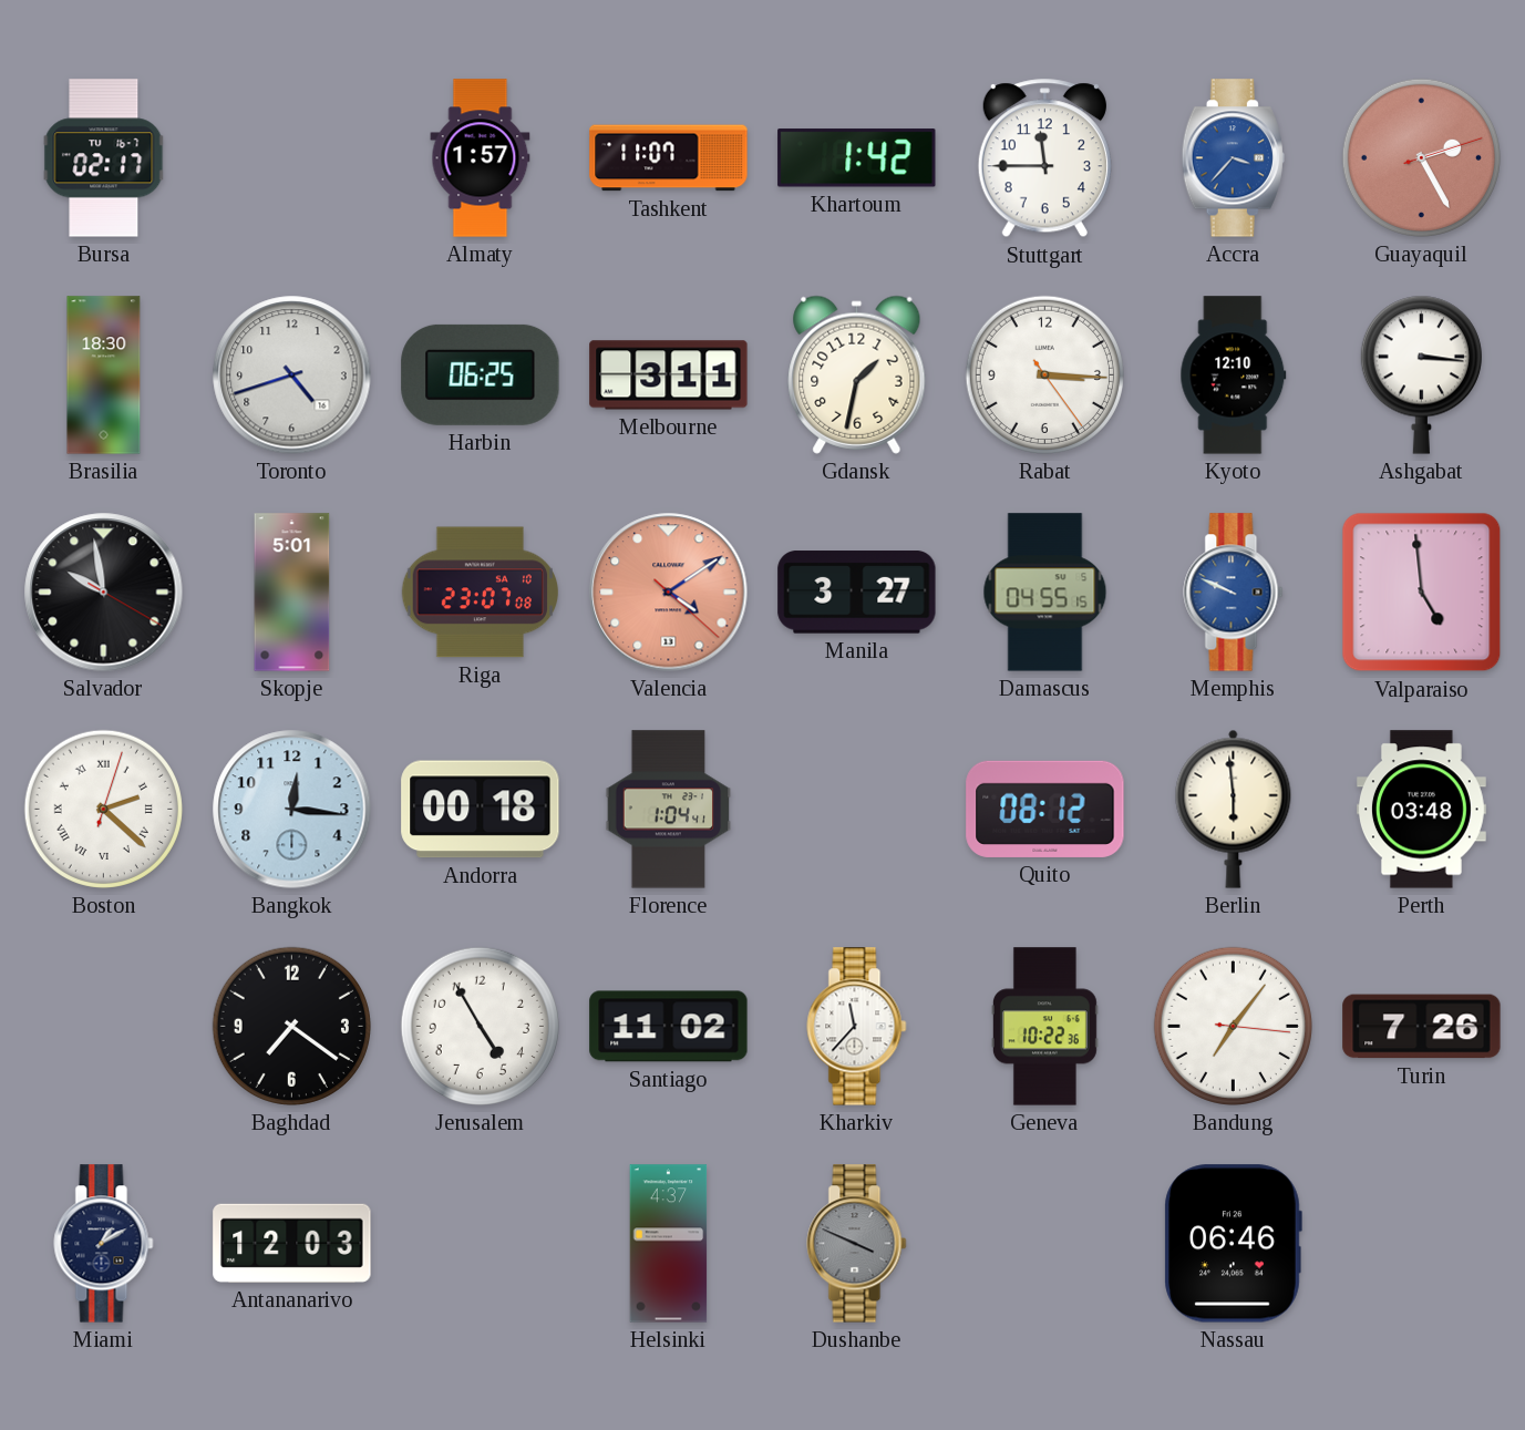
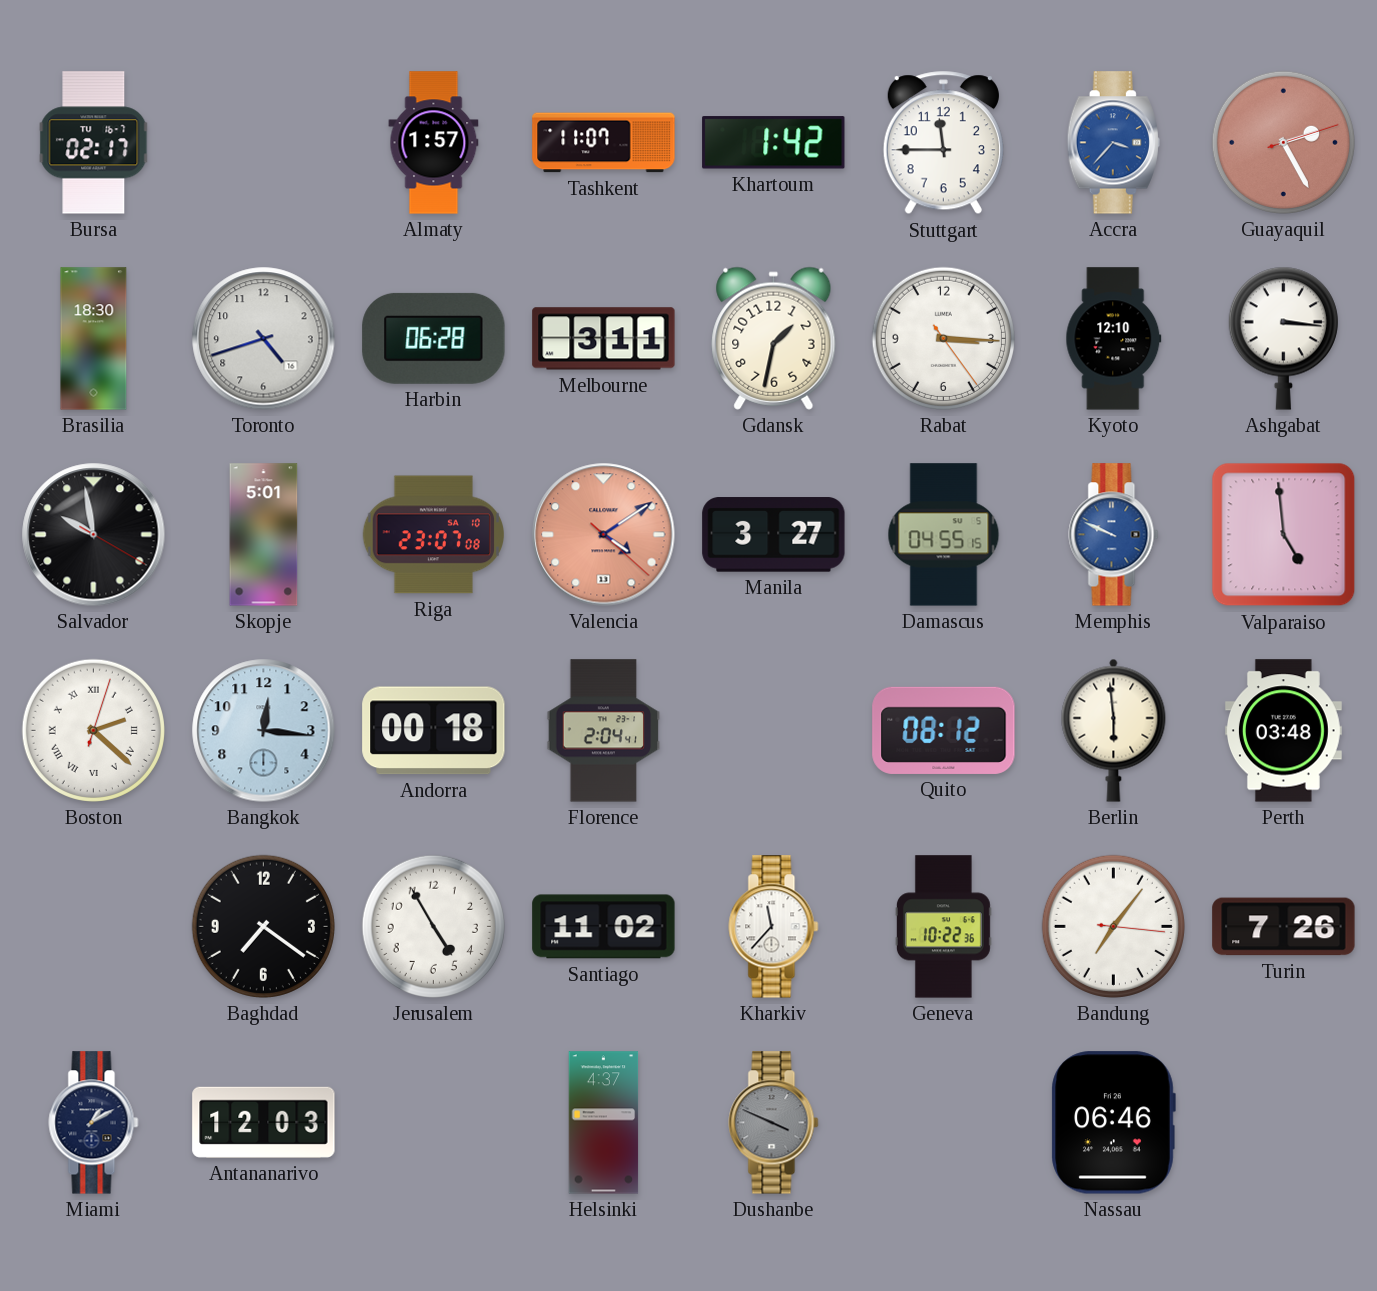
Harbin: 06:25 -> 06:28 (434, 338)
Florence: 1:04 -> 2:04 (604, 731)
